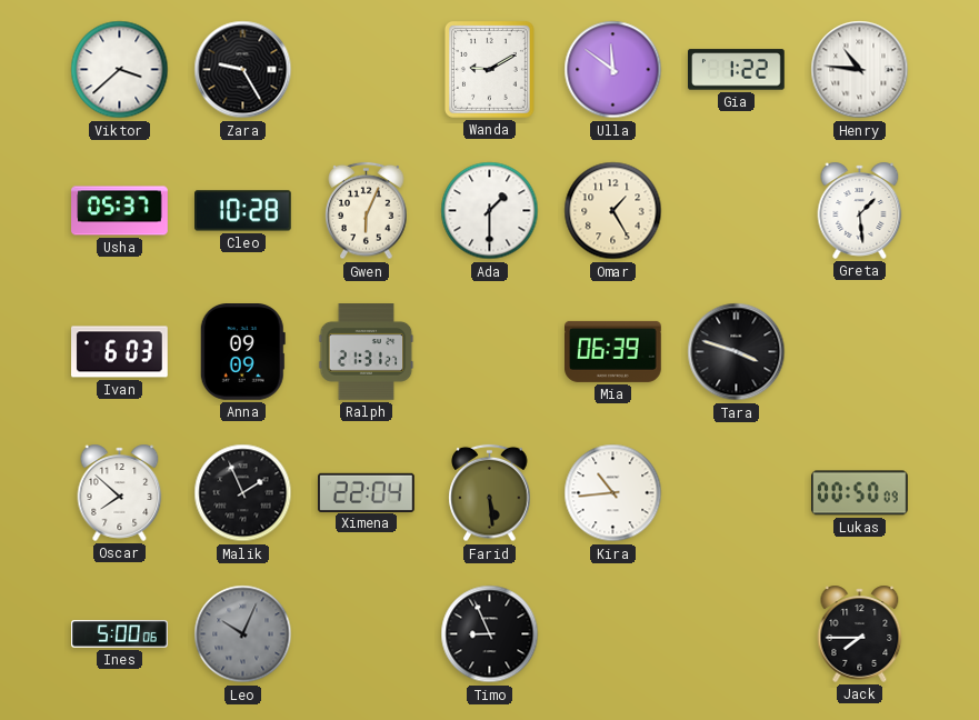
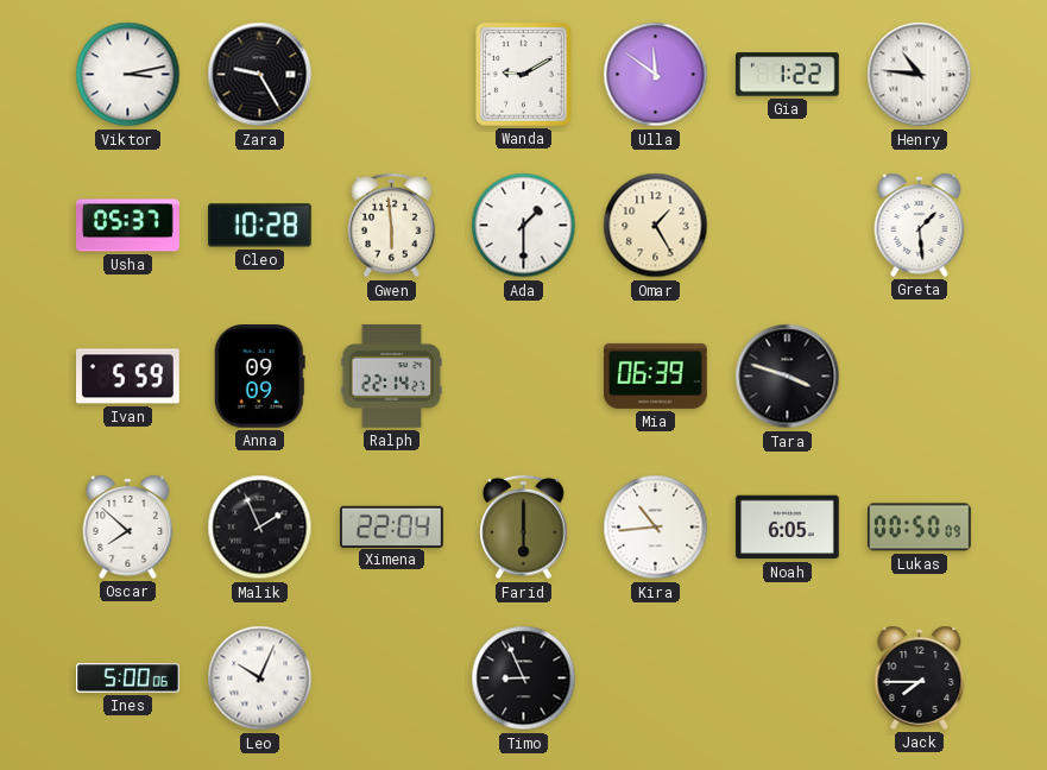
Viktor: 3:38 -> 3:13 (128, 75)
Gwen: 6:04 -> 5:59 (392, 226)
Ivan: 6:03 -> 5:59 (128, 377)
Ralph: 21:31 -> 22:14 (392, 377)
Farid: 5:29 -> 6:00 (524, 528)
Noah: none -> 6:05 (788, 528)
Leo dial: grey -> white (260, 679)
